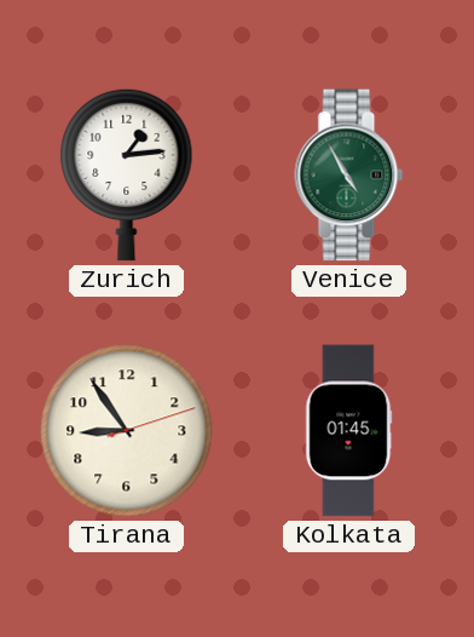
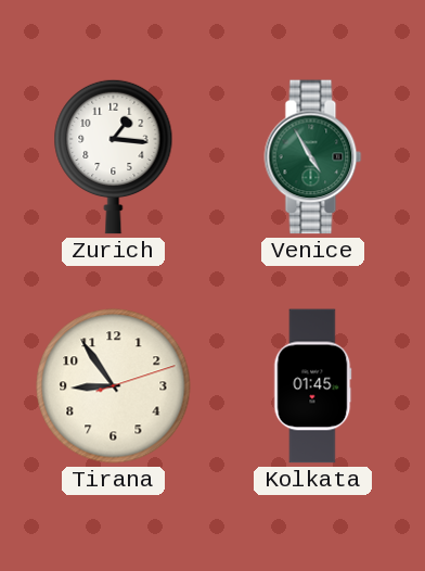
Zurich: 1:14 -> 1:16 (114, 156)
